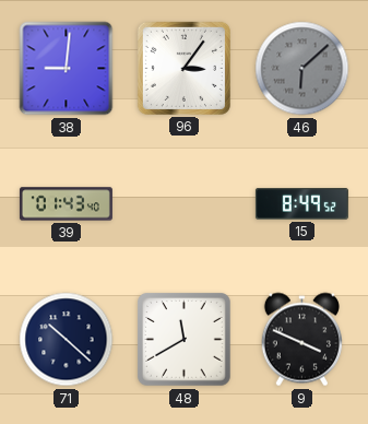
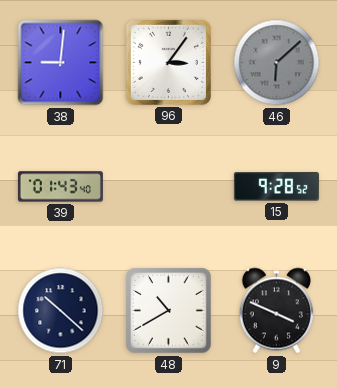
15: 8:49 -> 9:28 (276, 187)
48: 11:40 -> 10:40 (169, 311)
